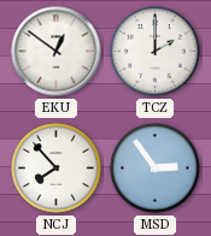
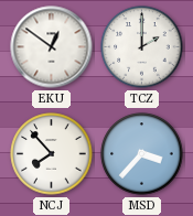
MSD: 2:54 -> 3:37 (142, 154)
